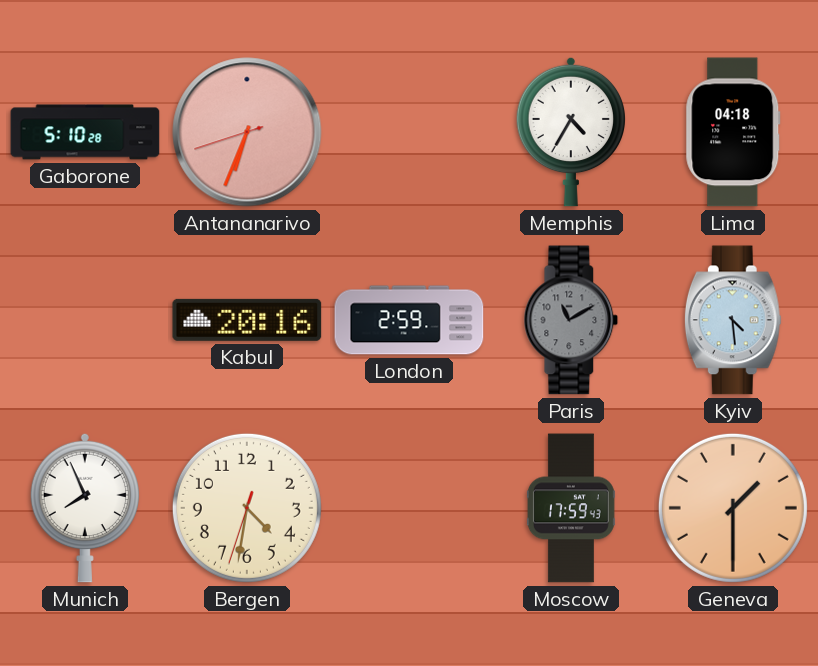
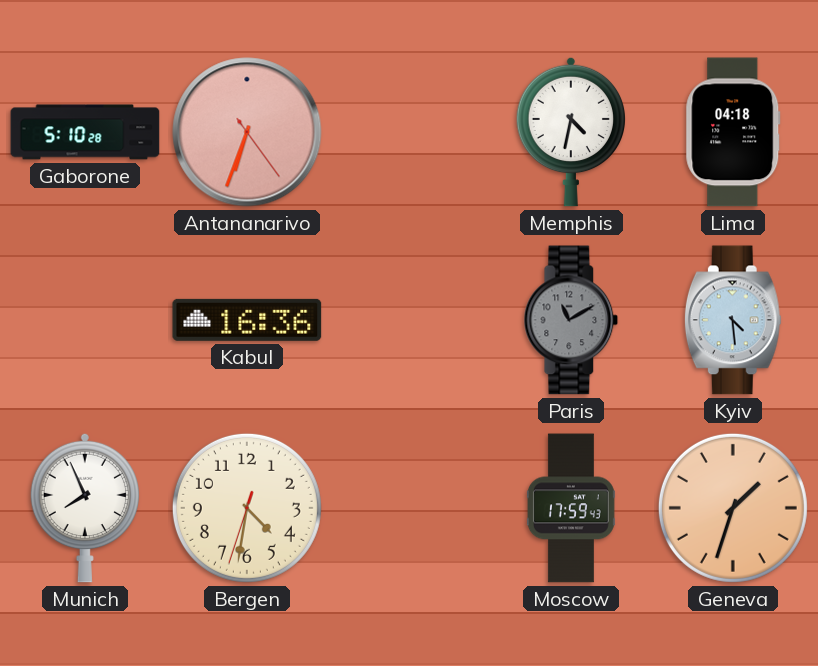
Antananarivo: 6:33:42 -> 6:33:24 (247, 132)
Memphis: 4:35 -> 4:32 (570, 132)
Kabul: 20:16 -> 16:36 (247, 320)
London: 2:59 -> none (409, 320)
Geneva: 1:30 -> 1:33 (733, 508)
